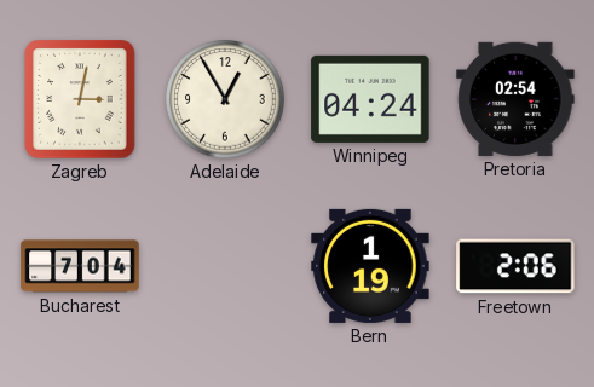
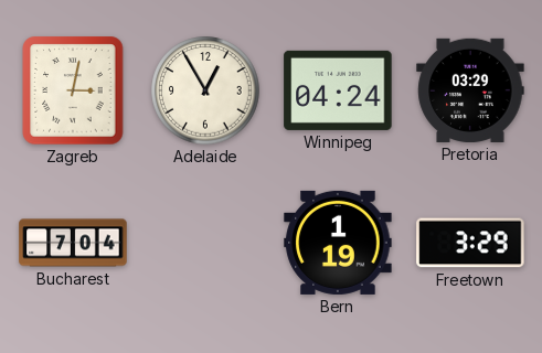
Pretoria: 02:54 -> 03:29 (470, 90)
Freetown: 2:06 -> 3:29 (470, 243)
